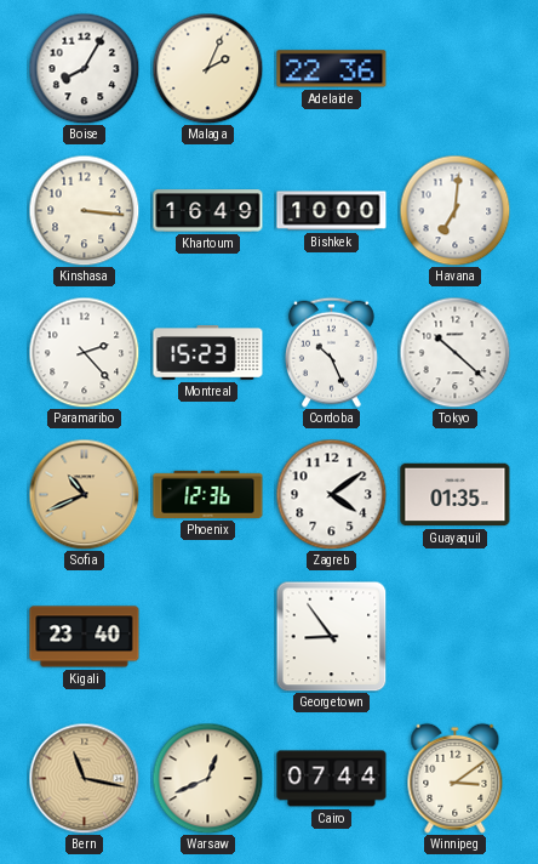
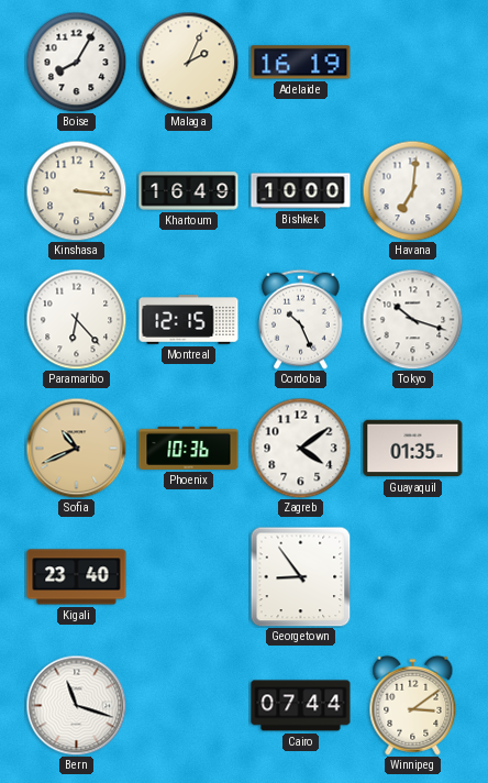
Adelaide: 22:36 -> 16:19 (301, 63)
Paramaribo: 2:23 -> 6:23 (76, 319)
Montreal: 15:23 -> 12:15 (189, 320)
Tokyo: 10:22 -> 10:18 (412, 319)
Phoenix: 12:36 -> 10:36 (189, 448)
Bern: 11:17 -> 11:18 (76, 705)
Bern dial: champagne -> white (76, 705)
Warsaw: 12:41 -> none (207, 778)
